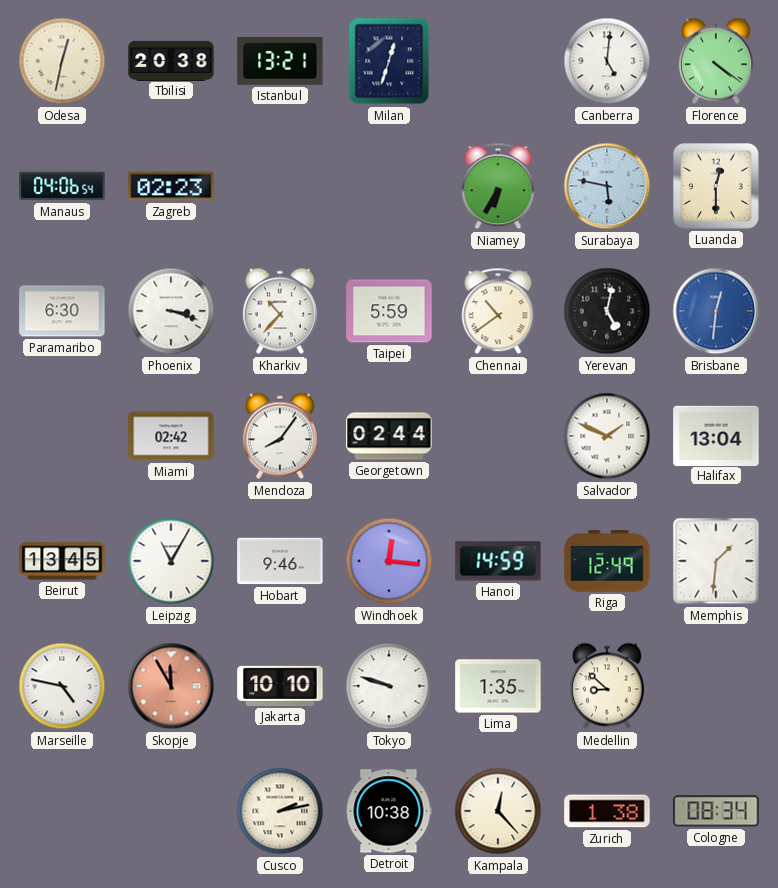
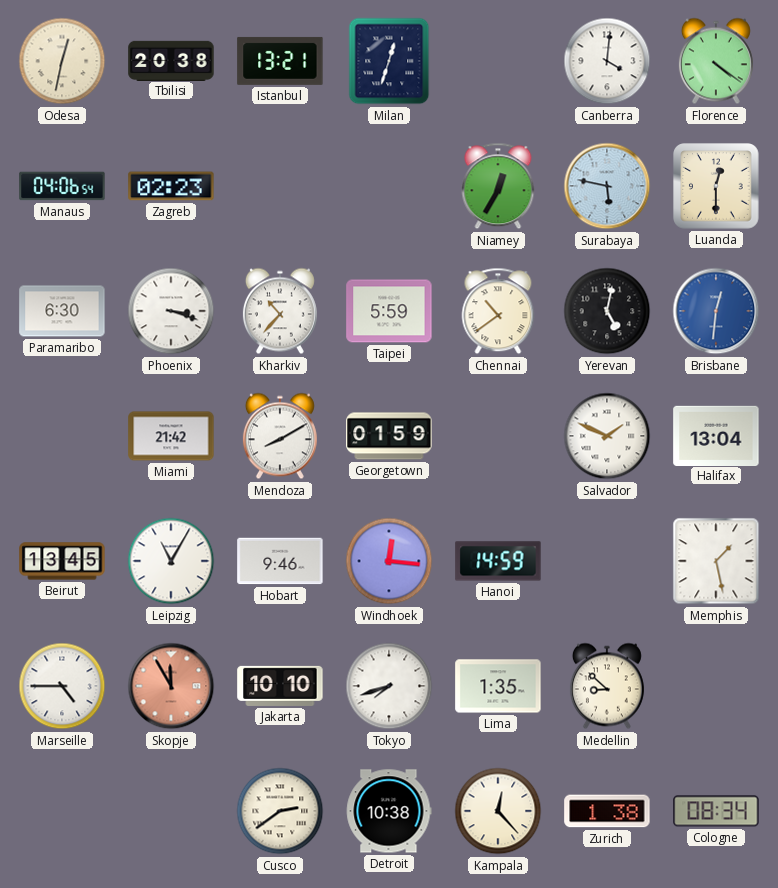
Canberra: 5:01 -> 4:01 (607, 61)
Niamey: 6:35 -> 12:35 (498, 186)
Miami: 02:42 -> 21:42 (171, 436)
Mendoza: 8:06 -> 8:10 (280, 436)
Georgetown: 02:44 -> 01:59 (389, 436)
Riga: 12:49 -> none (607, 561)
Memphis: 1:31 -> 1:28 (716, 561)
Marseille: 4:47 -> 4:45 (62, 686)
Tokyo: 9:48 -> 7:42 (389, 686)
Cusco: 2:13 -> 2:39 (280, 811)
